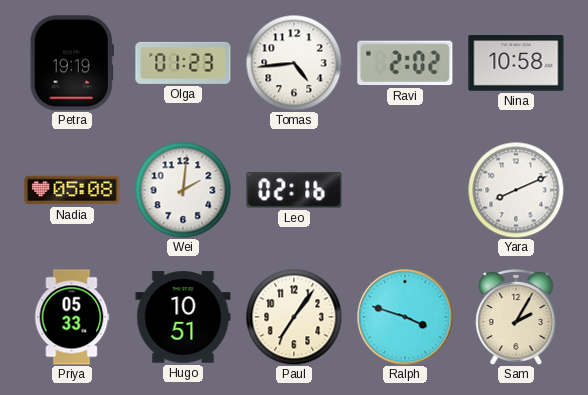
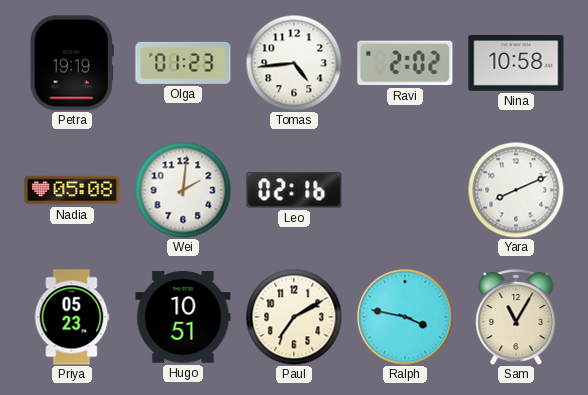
Priya: 05:33 -> 05:23 (72, 317)
Paul: 7:06 -> 7:10 (294, 317)
Ralph: 3:48 -> 3:47 (405, 317)
Sam: 2:05 -> 11:05 (516, 317)
